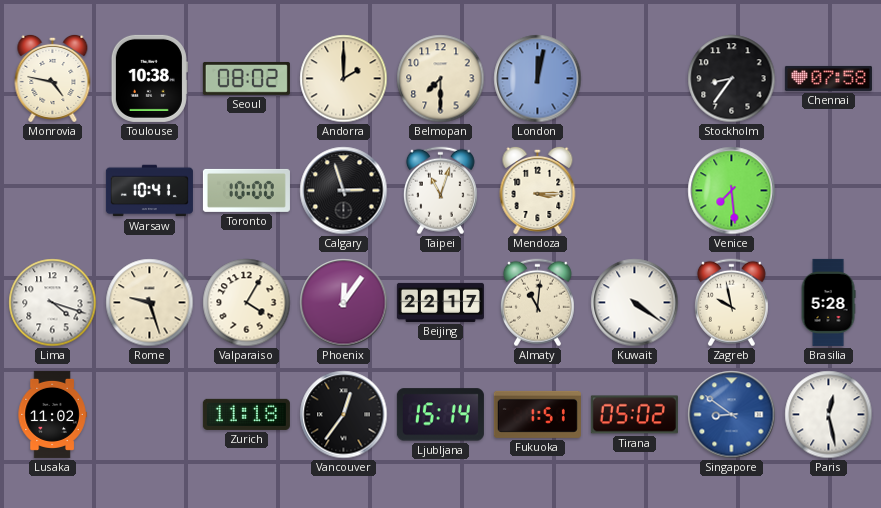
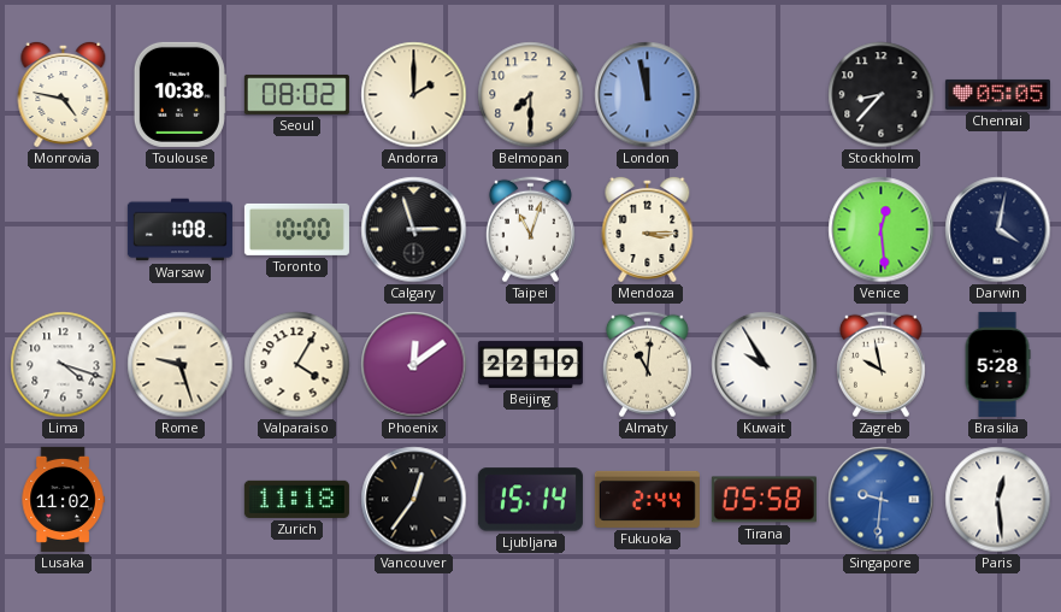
London: 12:02 -> 11:58 (648, 95)
Stockholm: 8:36 -> 8:37 (882, 95)
Chennai: 07:58 -> 05:05 (997, 94)
Warsaw: 10:41 -> 1:08 (179, 230)
Venice: 7:29 -> 12:29 (882, 230)
Darwin: none -> 4:02 (998, 230)
Phoenix: 12:06 -> 12:09 (414, 365)
Beijing: 22:17 -> 22:19 (530, 364)
Kuwait: 4:21 -> 9:55 (765, 365)
Fukuoka: 1:51 -> 2:44 (647, 499)
Tirana: 05:02 -> 05:58 (764, 500)
Singapore: 8:51 -> 9:31 (882, 500)
Paris: 12:28 -> 12:29 (998, 500)
